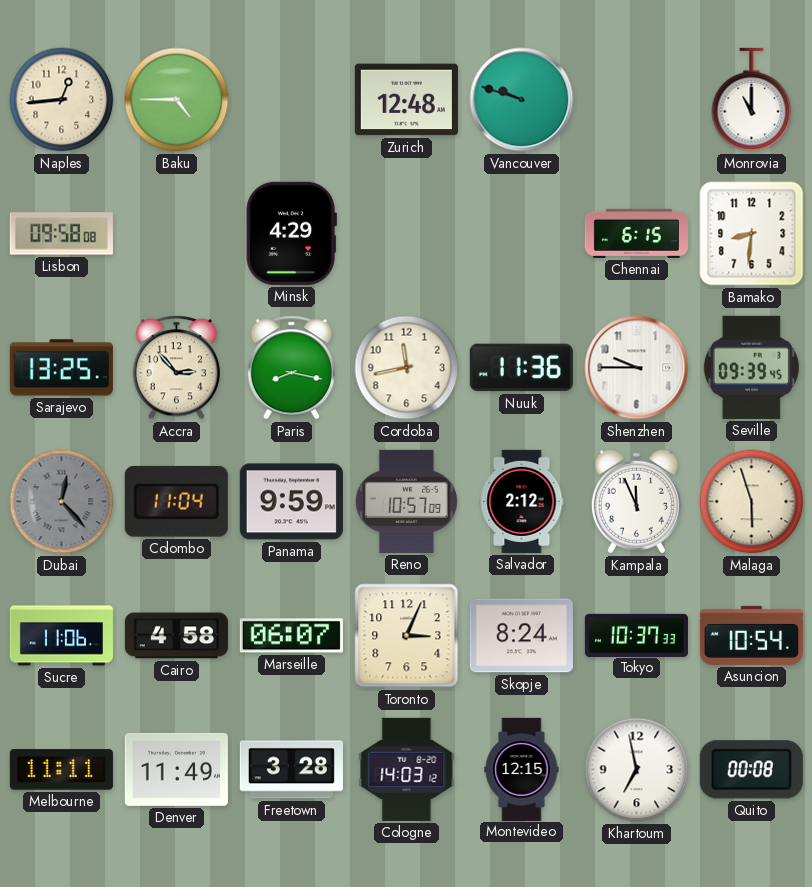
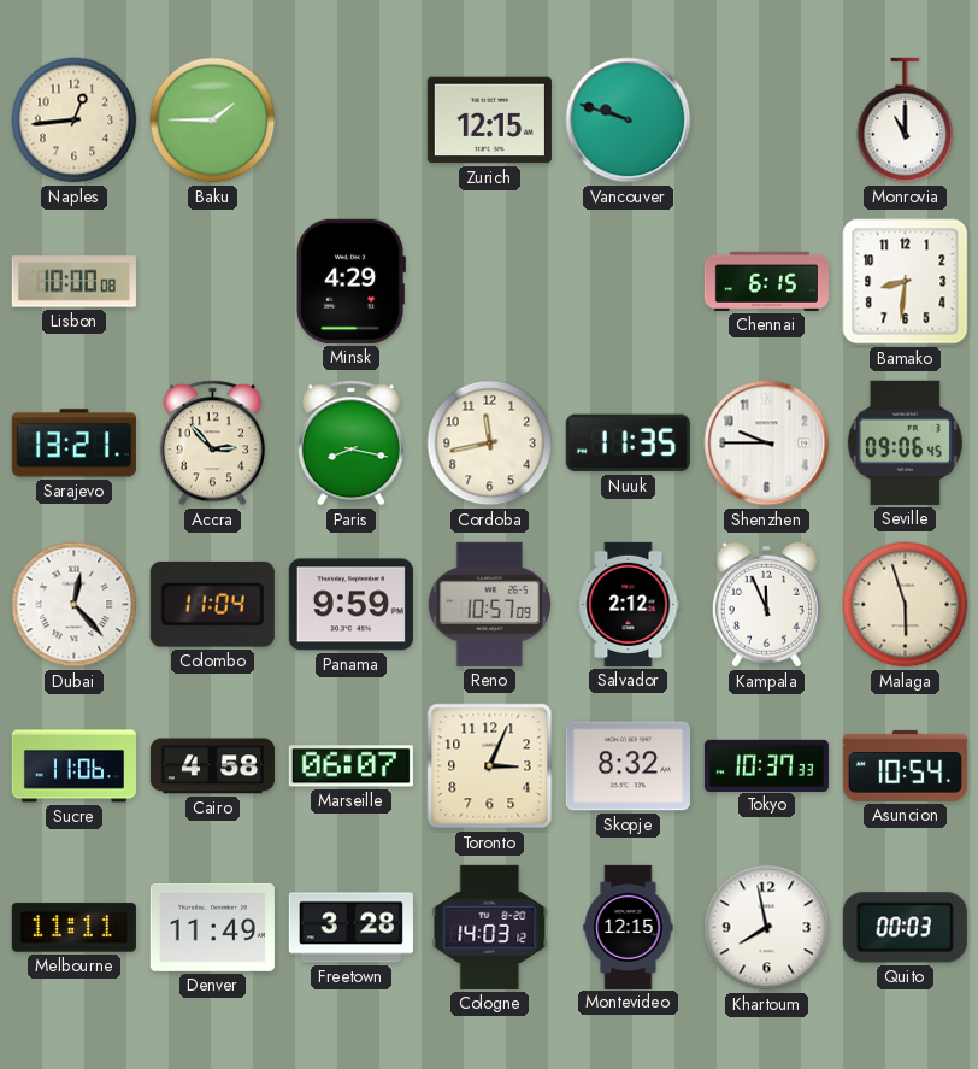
Baku: 4:45 -> 1:45 (213, 121)
Zurich: 12:48 -> 12:15 (489, 121)
Lisbon: 09:58 -> 10:00 (73, 282)
Sarajevo: 13:25 -> 13:21 (73, 444)
Nuuk: 11:36 -> 11:35 (628, 444)
Seville: 09:39 -> 09:06 (905, 442)
Dubai dial: grey -> white (75, 605)
Skopje: 8:24 -> 8:32 (628, 766)
Khartoum: 6:58 -> 7:58 (767, 928)
Quito: 00:08 -> 00:03 (905, 928)
